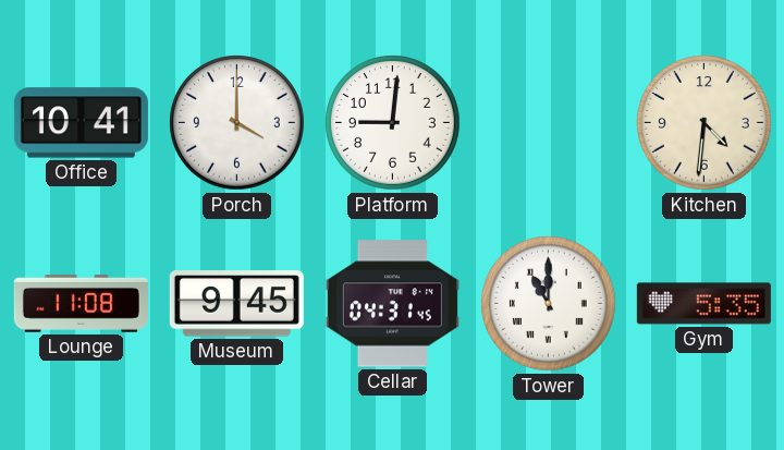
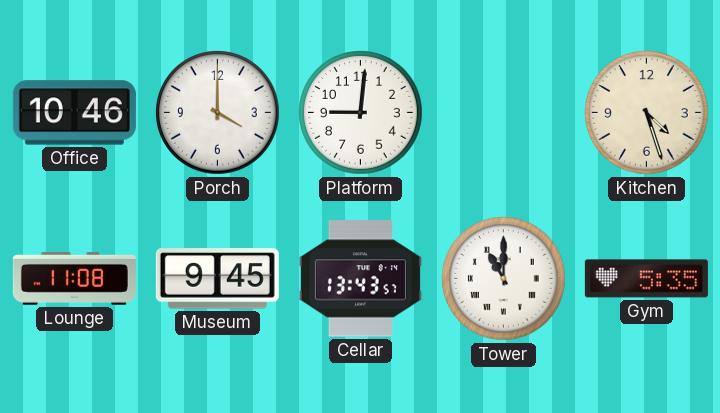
Office: 10:41 -> 10:46 (74, 113)
Kitchen: 4:31 -> 4:27 (647, 113)
Cellar: 04:31 -> 13:43 (360, 279)
